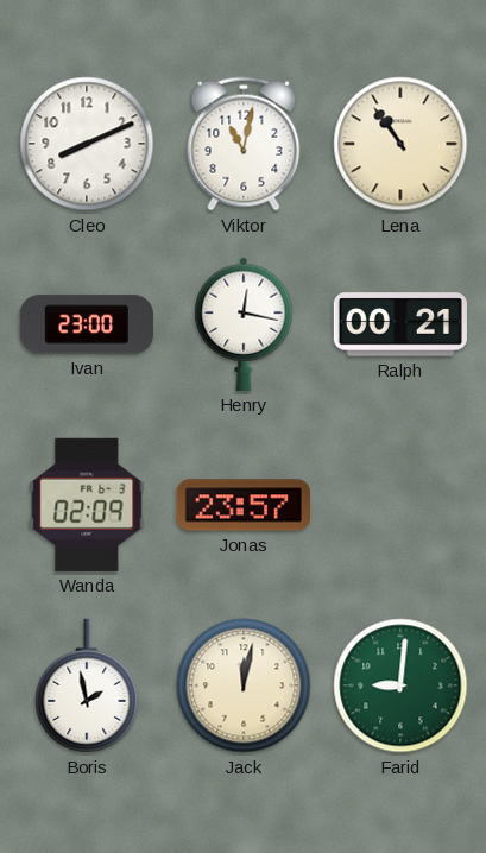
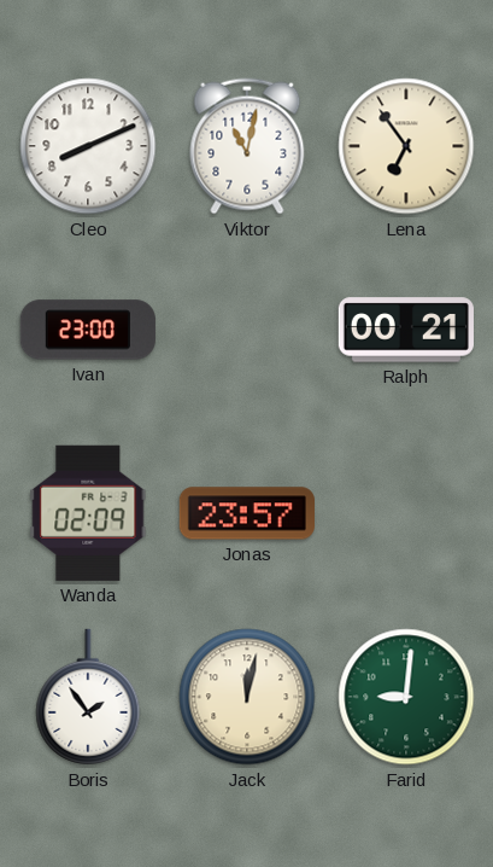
Lena: 10:54 -> 6:54 (406, 146)
Henry: 12:17 -> none (244, 324)
Boris: 1:58 -> 1:54 (88, 697)
